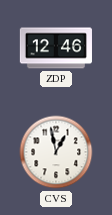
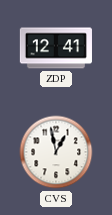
ZDP: 12:46 -> 12:41 (55, 48)
